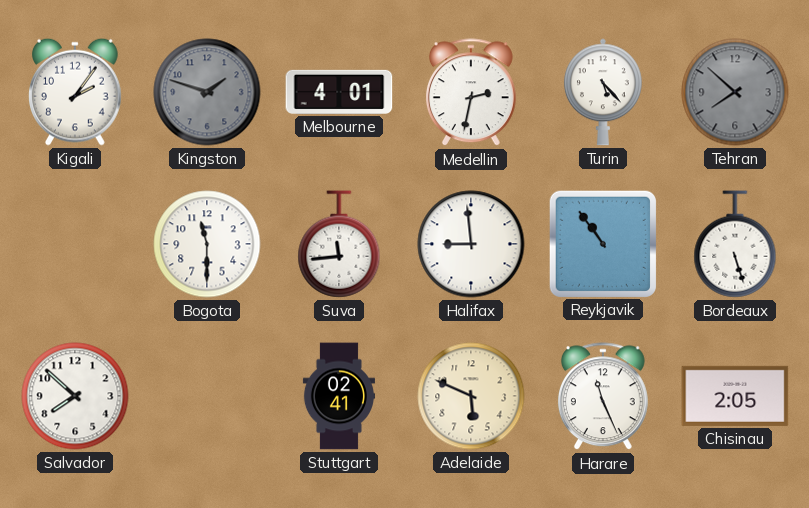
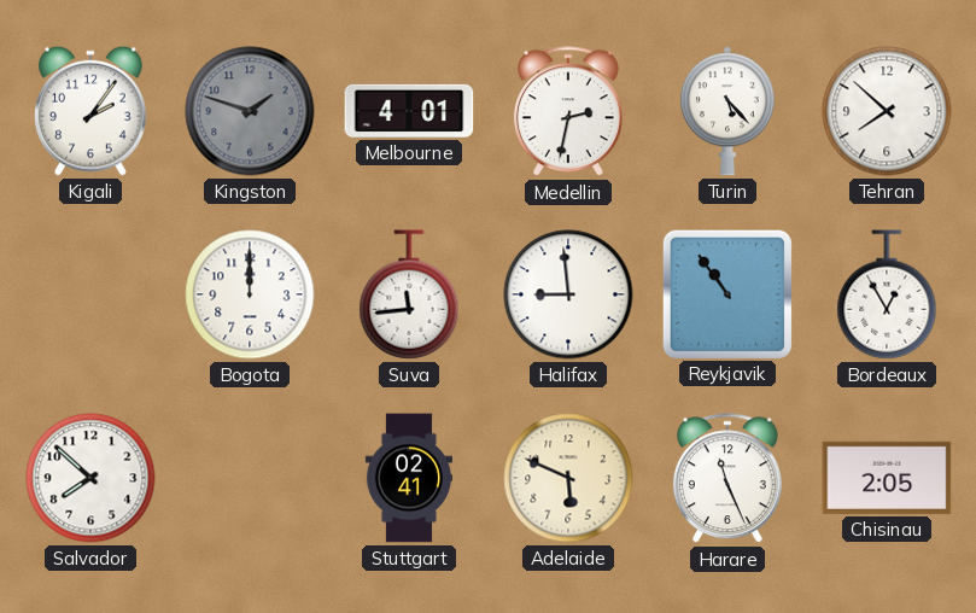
Tehran dial: grey -> white (887, 111)
Bogota: 11:30 -> 12:00 (250, 294)
Bordeaux: 5:27 -> 12:55 (887, 294)
